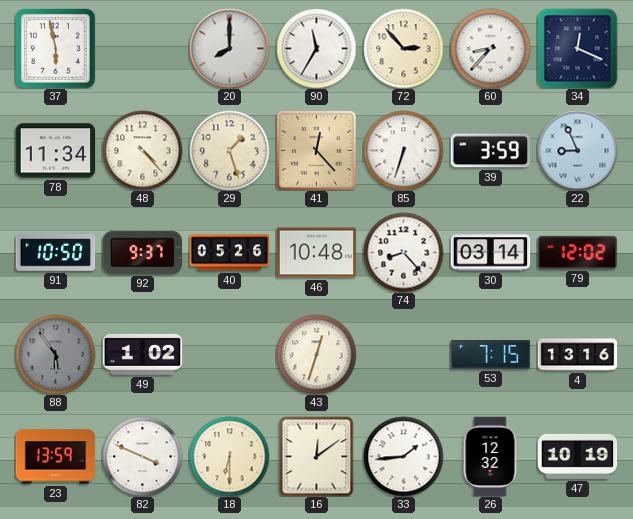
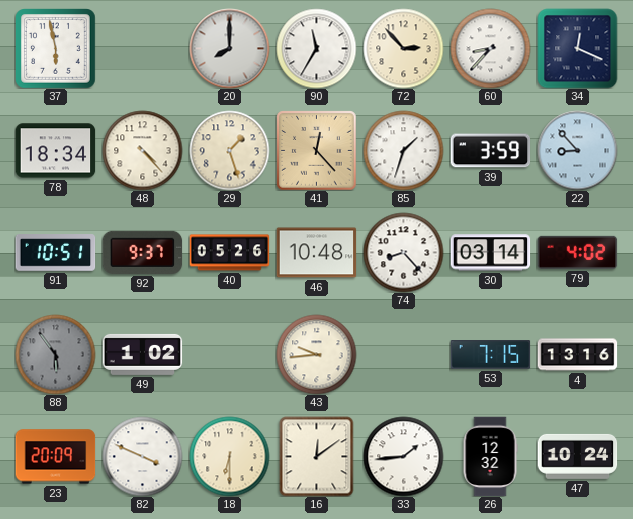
78: 11:34 -> 18:34 (55, 151)
85: 6:33 -> 1:33 (403, 150)
22: 8:56 -> 8:53 (577, 150)
91: 10:50 -> 10:51 (55, 253)
79: 12:02 -> 4:02 (577, 252)
43: 12:33 -> 9:44 (316, 354)
23: 13:59 -> 20:09 (55, 457)
47: 10:19 -> 10:24 (577, 456)
